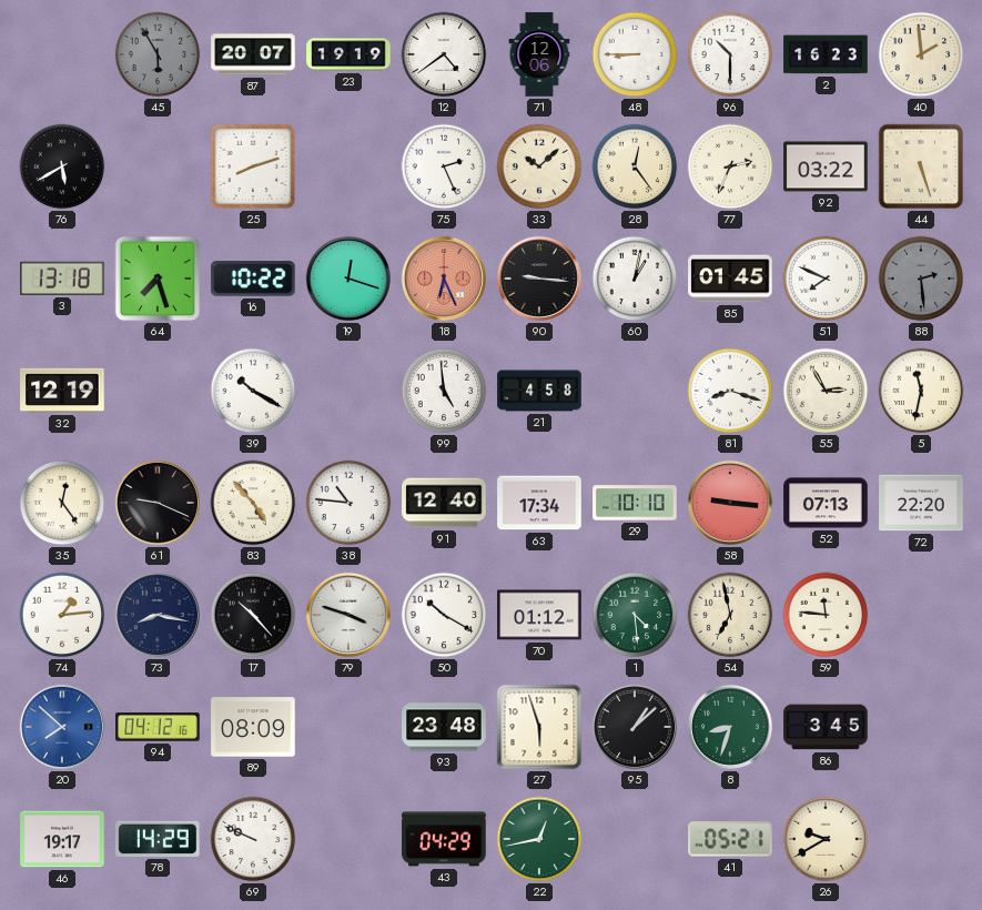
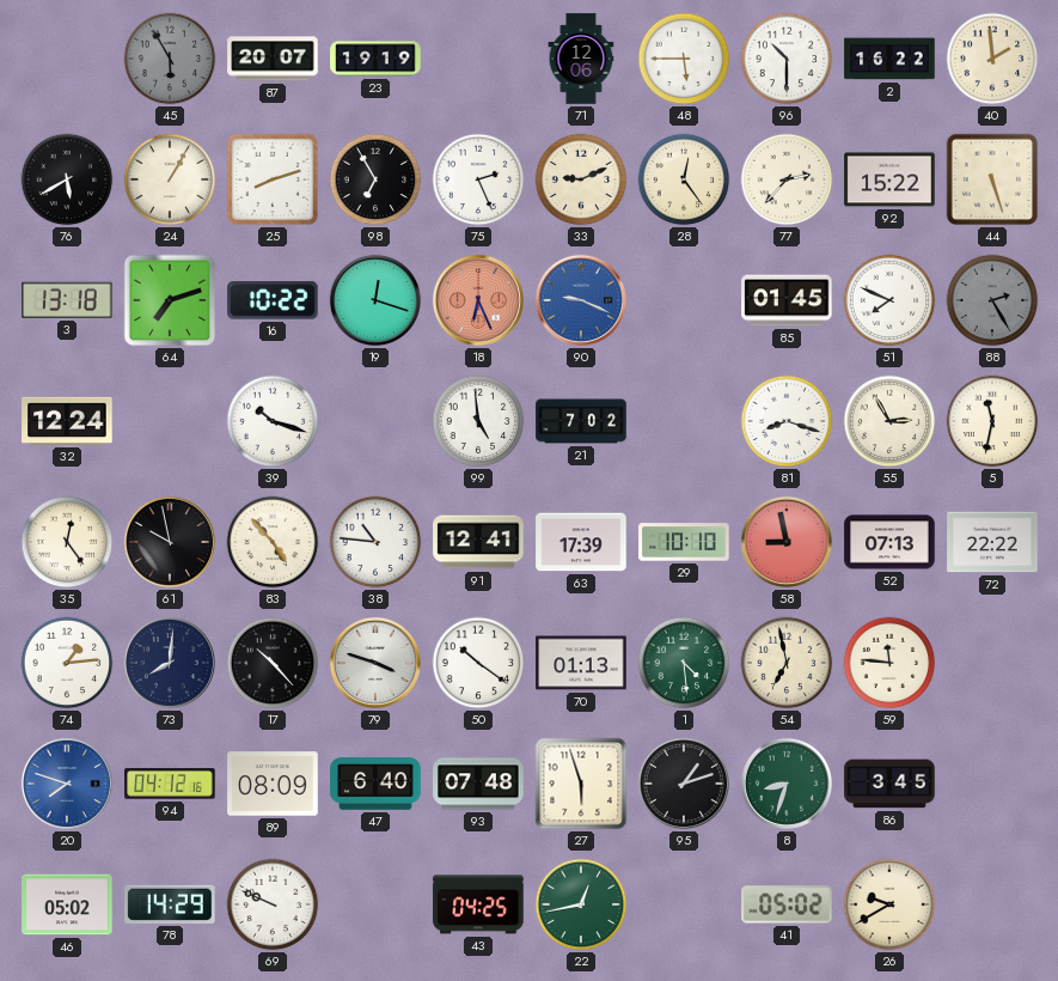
12: 4:39 -> none (444, 54)
48: 8:45 -> 5:45 (684, 59)
2: 16:23 -> 16:22 (889, 59)
24: none -> 1:05 (170, 179)
98: none -> 6:55 (375, 179)
33: 10:08 -> 9:11 (581, 179)
77: 2:34 -> 2:37 (787, 179)
92: 03:22 -> 15:22 (889, 179)
64: 7:27 -> 7:12 (170, 300)
90: 9:16 -> 9:19 (581, 300)
90 dial: black -> blue (581, 300)
60: 1:02 -> none (635, 279)
88: 2:29 -> 2:25 (992, 300)
32: 12:19 -> 12:24 (67, 421)
39: 10:20 -> 10:18 (273, 421)
21: 4:58 -> 7:02 (581, 421)
61: 9:19 -> 9:58 (170, 542)
91: 12:40 -> 12:41 (478, 542)
63: 17:34 -> 17:39 (581, 542)
58: 9:16 -> 8:58 (787, 542)
72: 22:20 -> 22:22 (992, 542)
73: 8:17 -> 8:01 (170, 663)
50: 10:20 -> 10:21 (478, 663)
70: 01:12 -> 01:13 (581, 663)
20: 7:52 -> 7:48 (67, 784)
47: none -> 6:40 (375, 784)
93: 23:48 -> 07:48 (478, 784)
95: 1:08 -> 1:12 (684, 784)
46: 19:17 -> 05:02 (67, 904)
43: 04:29 -> 04:25 (478, 904)
41: 05:21 -> 05:02 (787, 904)
